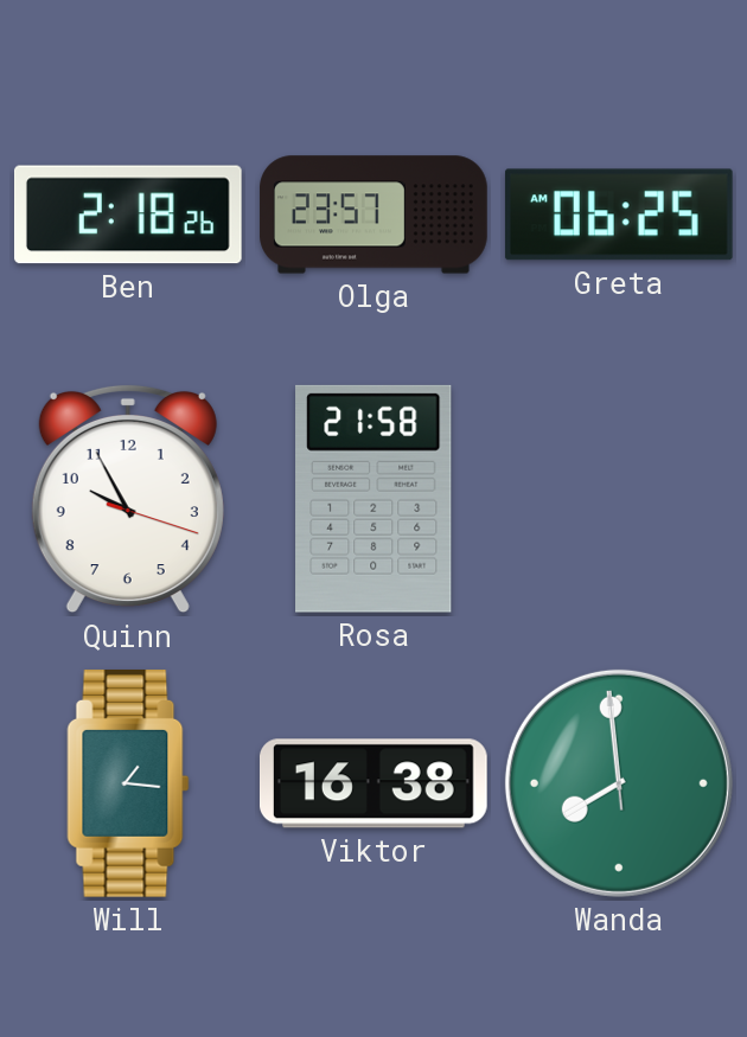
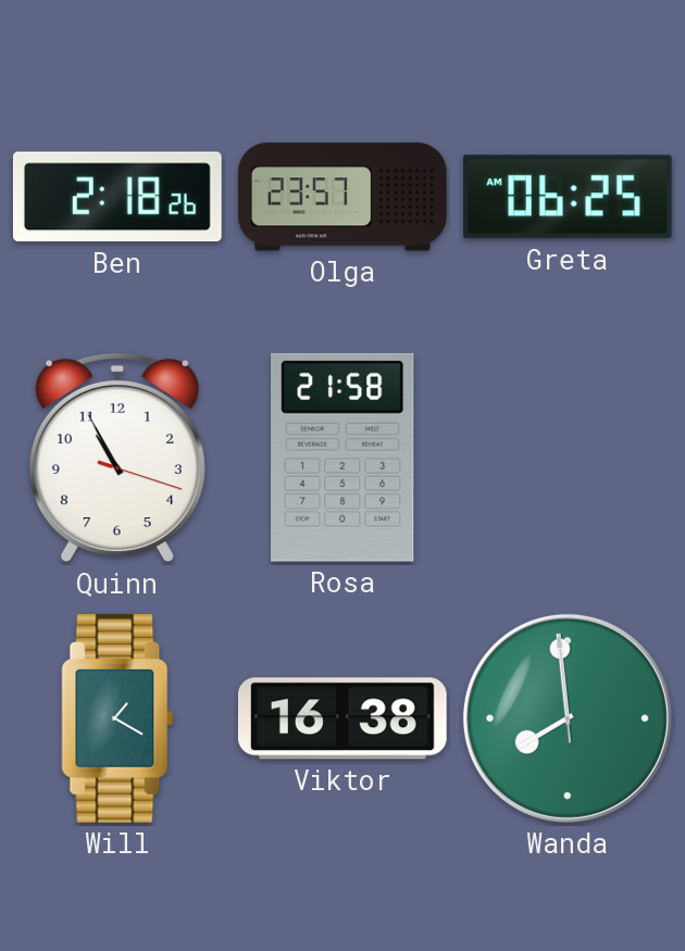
Quinn: 9:55 -> 10:55 (117, 458)
Will: 1:16 -> 1:20 (117, 718)
